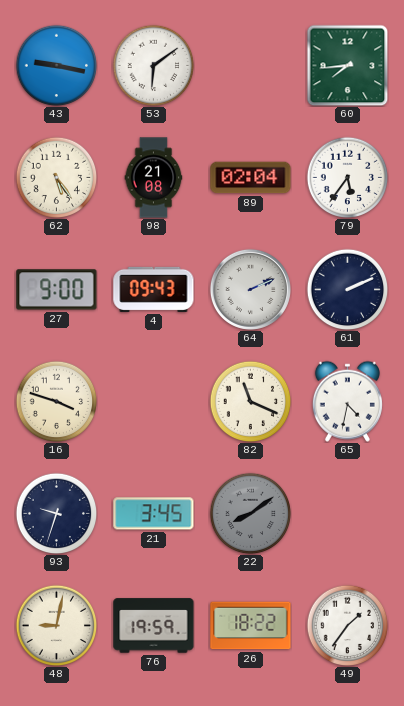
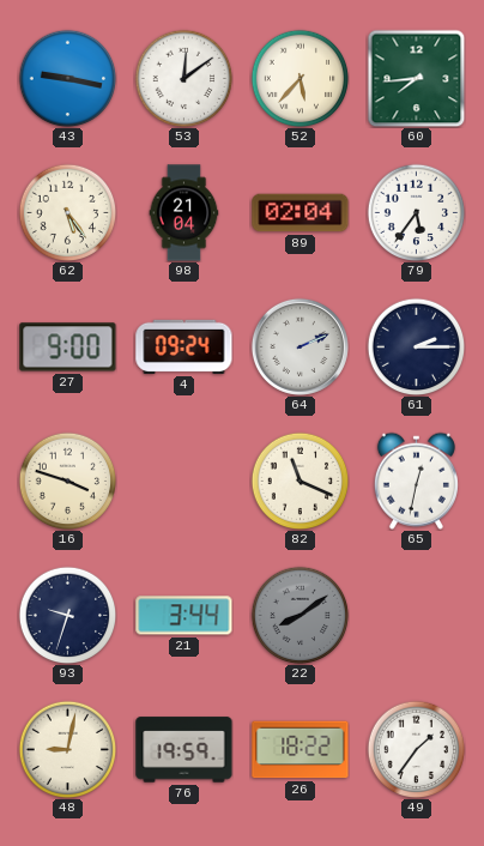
53: 6:09 -> 12:09 (183, 78)
52: none -> 5:37 (300, 78)
98: 21:08 -> 21:04 (184, 213)
4: 09:43 -> 09:24 (184, 346)
61: 2:11 -> 2:15 (416, 346)
65: 4:32 -> 12:32 (416, 481)
21: 3:45 -> 3:44 (184, 616)
